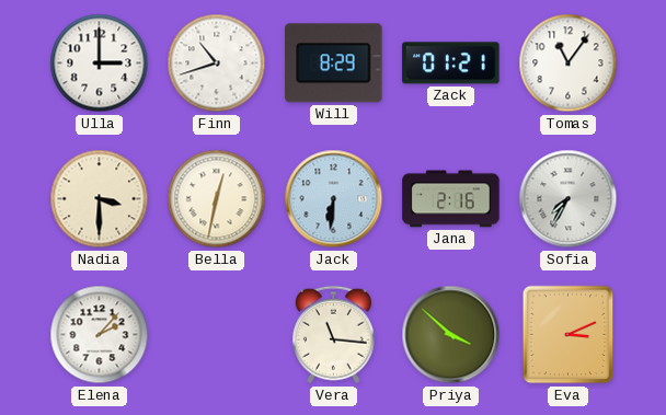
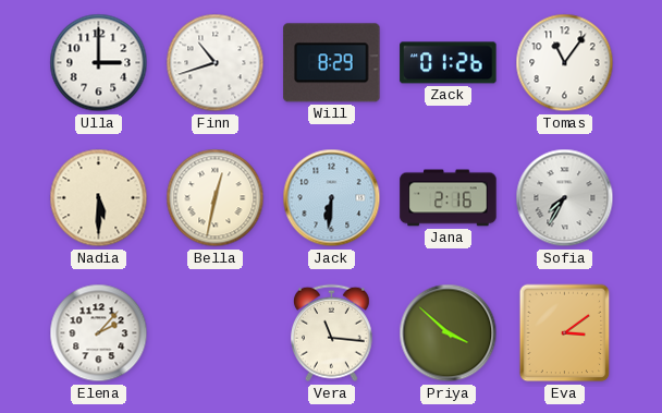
Zack: 01:21 -> 01:26 (449, 63)
Nadia: 3:30 -> 5:30 (99, 198)
Eva: 3:11 -> 3:09 (565, 333)
